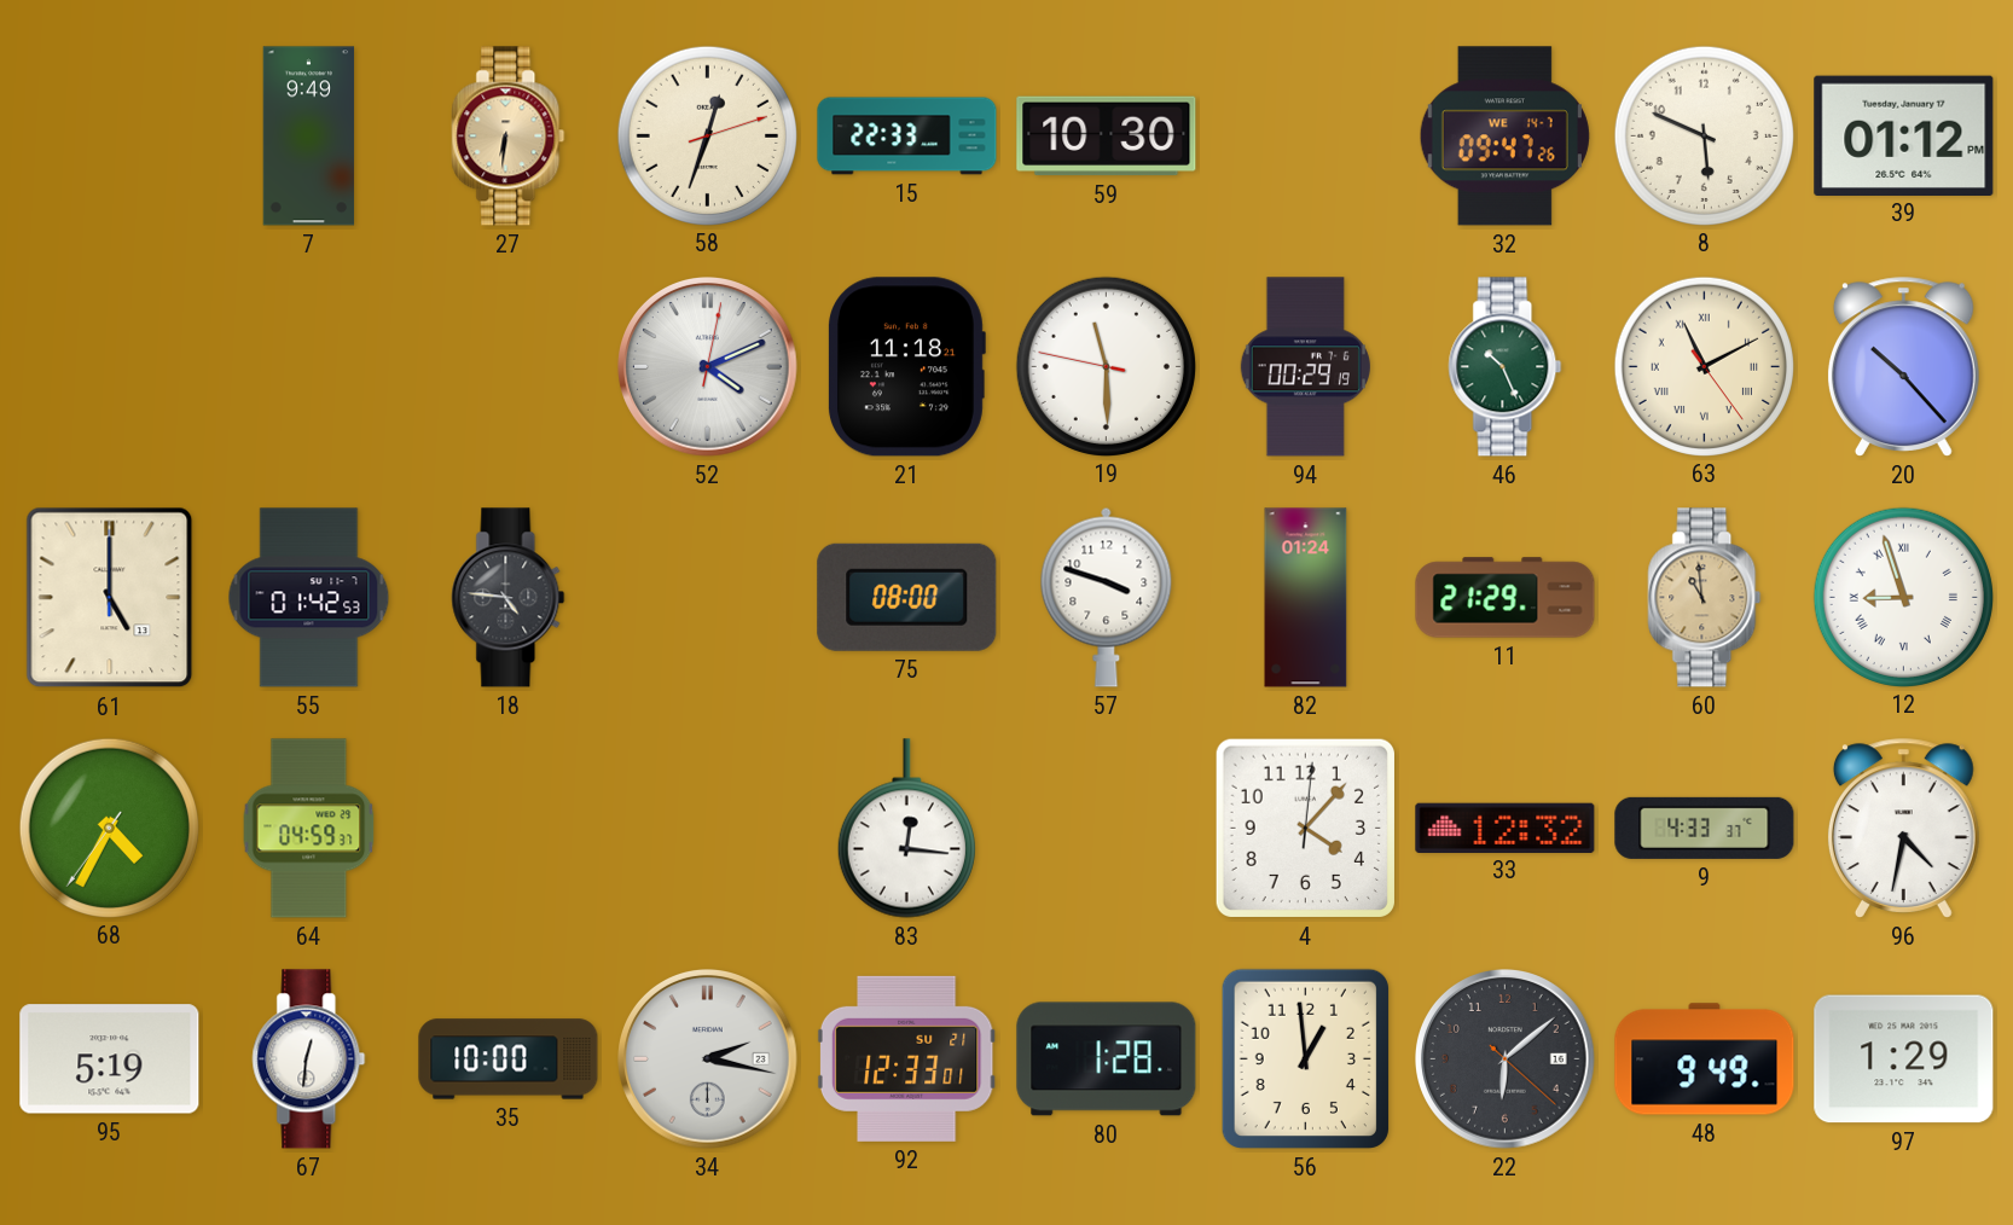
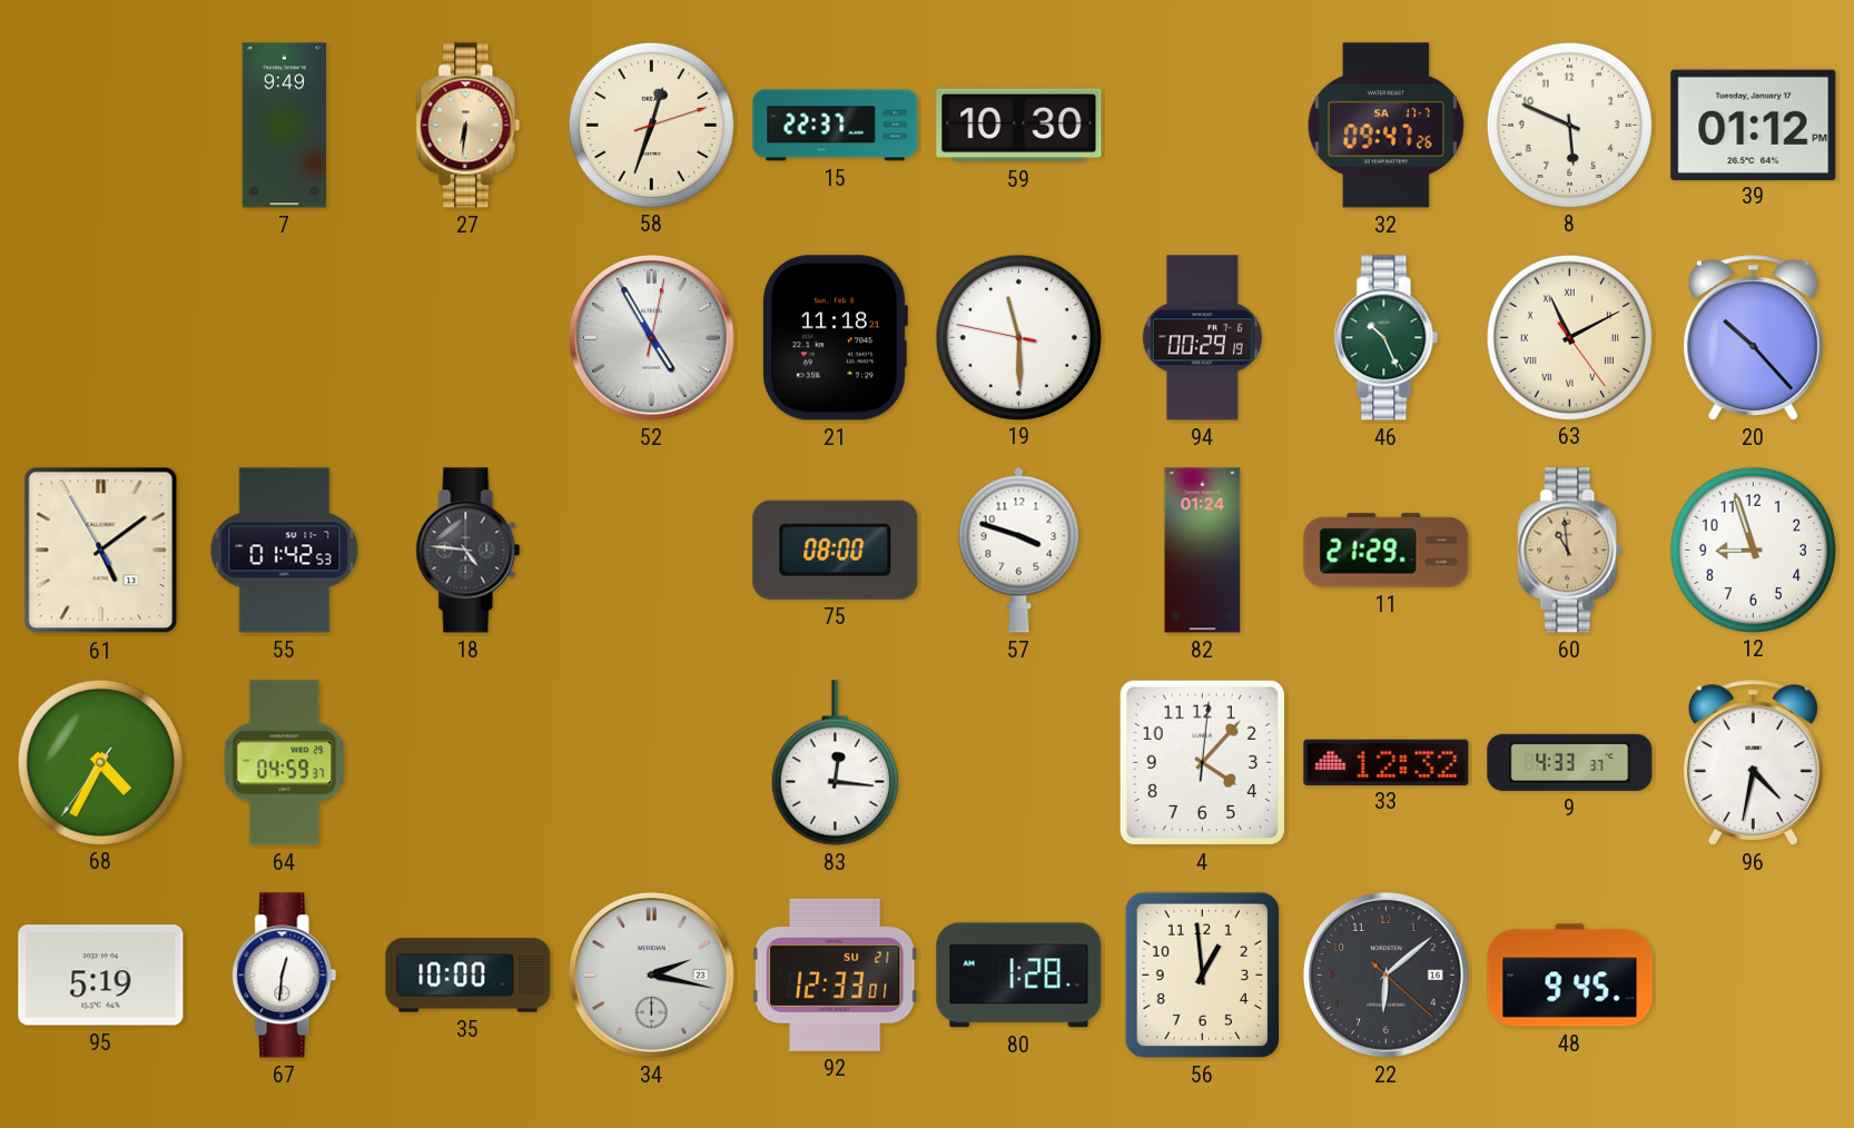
15: 22:33 -> 22:37 (836, 126)
32 date: WE 14-7 -> SA 17-7 (1385, 126)
52: 4:11 -> 4:55 (652, 338)
61: 5:00 -> 5:08 (101, 551)
12 numerals: Roman -> Arabic (1753, 550)
48: 9:49 -> 9:45 (1570, 976)
97: 1:29 -> none (1904, 1059)
